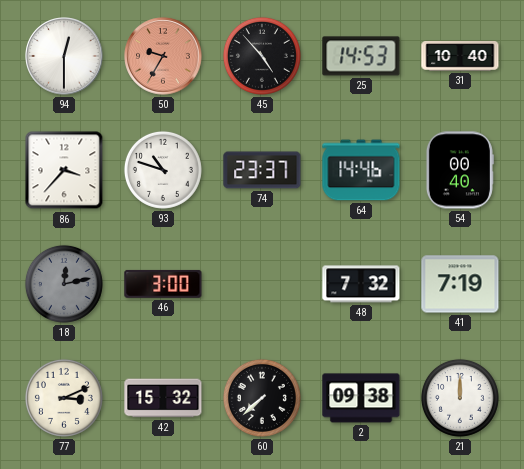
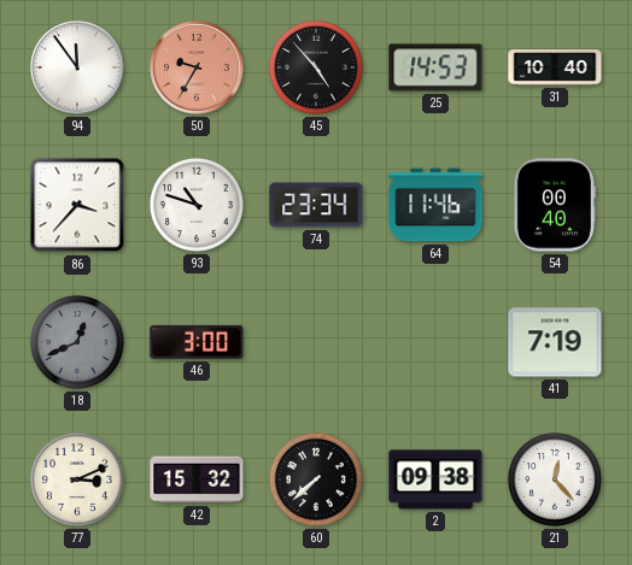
94: 12:30 -> 11:54 (77, 67)
74: 23:37 -> 23:34 (316, 205)
64: 14:46 -> 11:46 (435, 205)
18: 12:13 -> 12:41 (77, 342)
48: 7:32 -> none (361, 284)
21: 12:00 -> 12:23 (555, 479)
